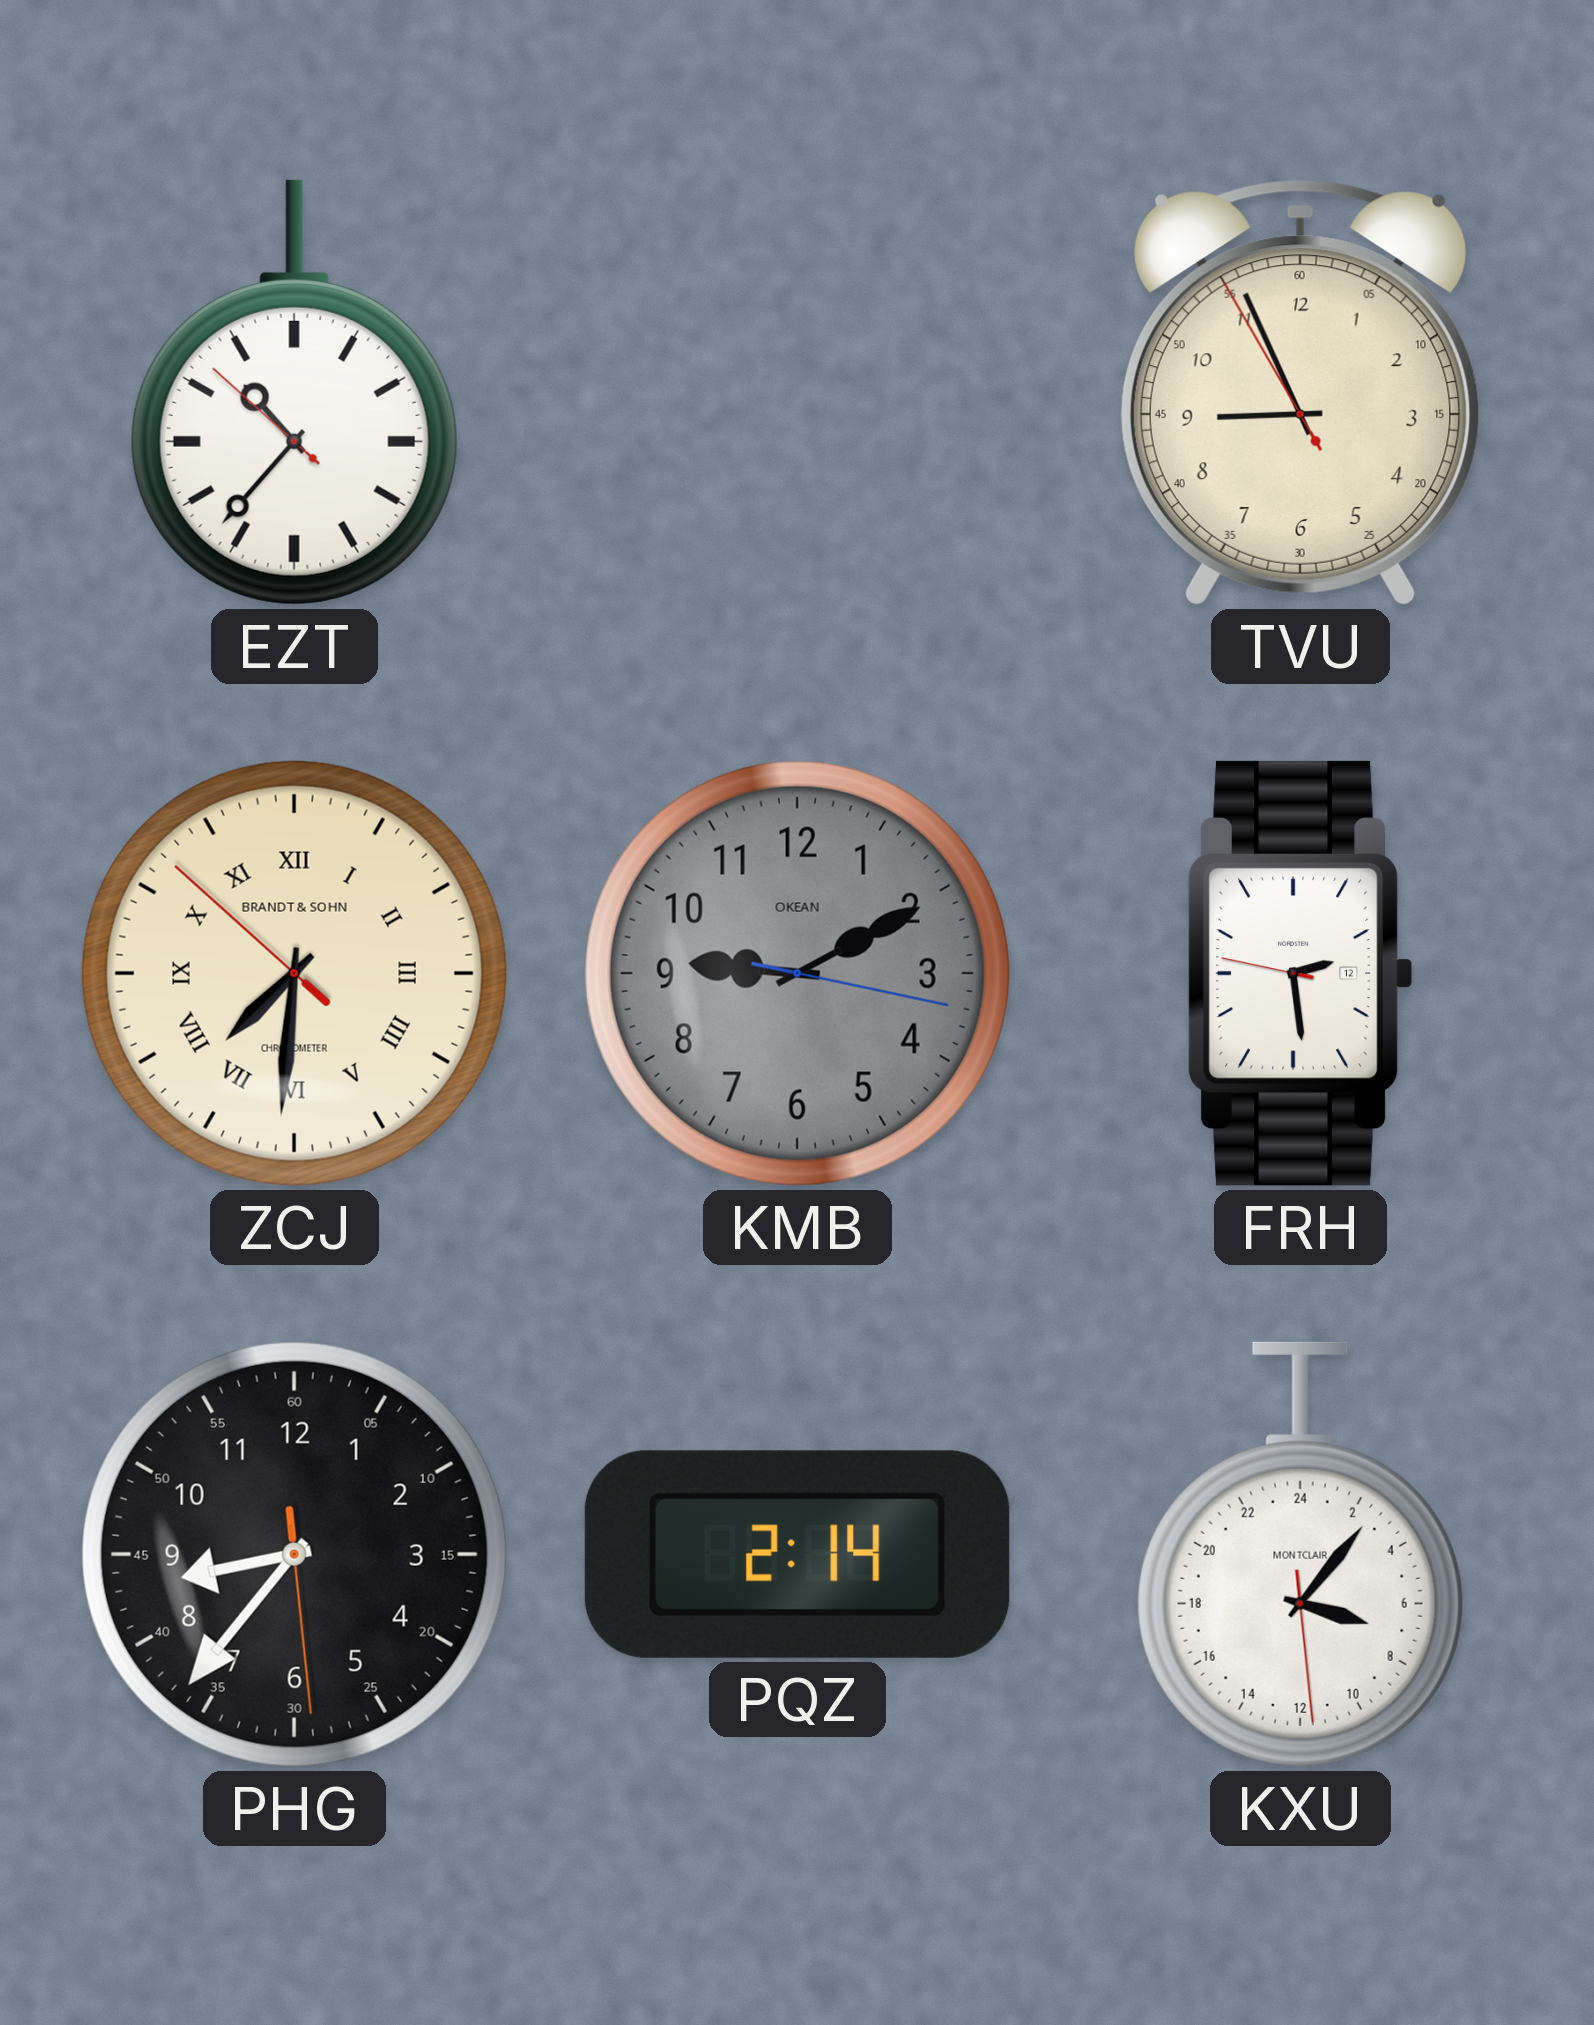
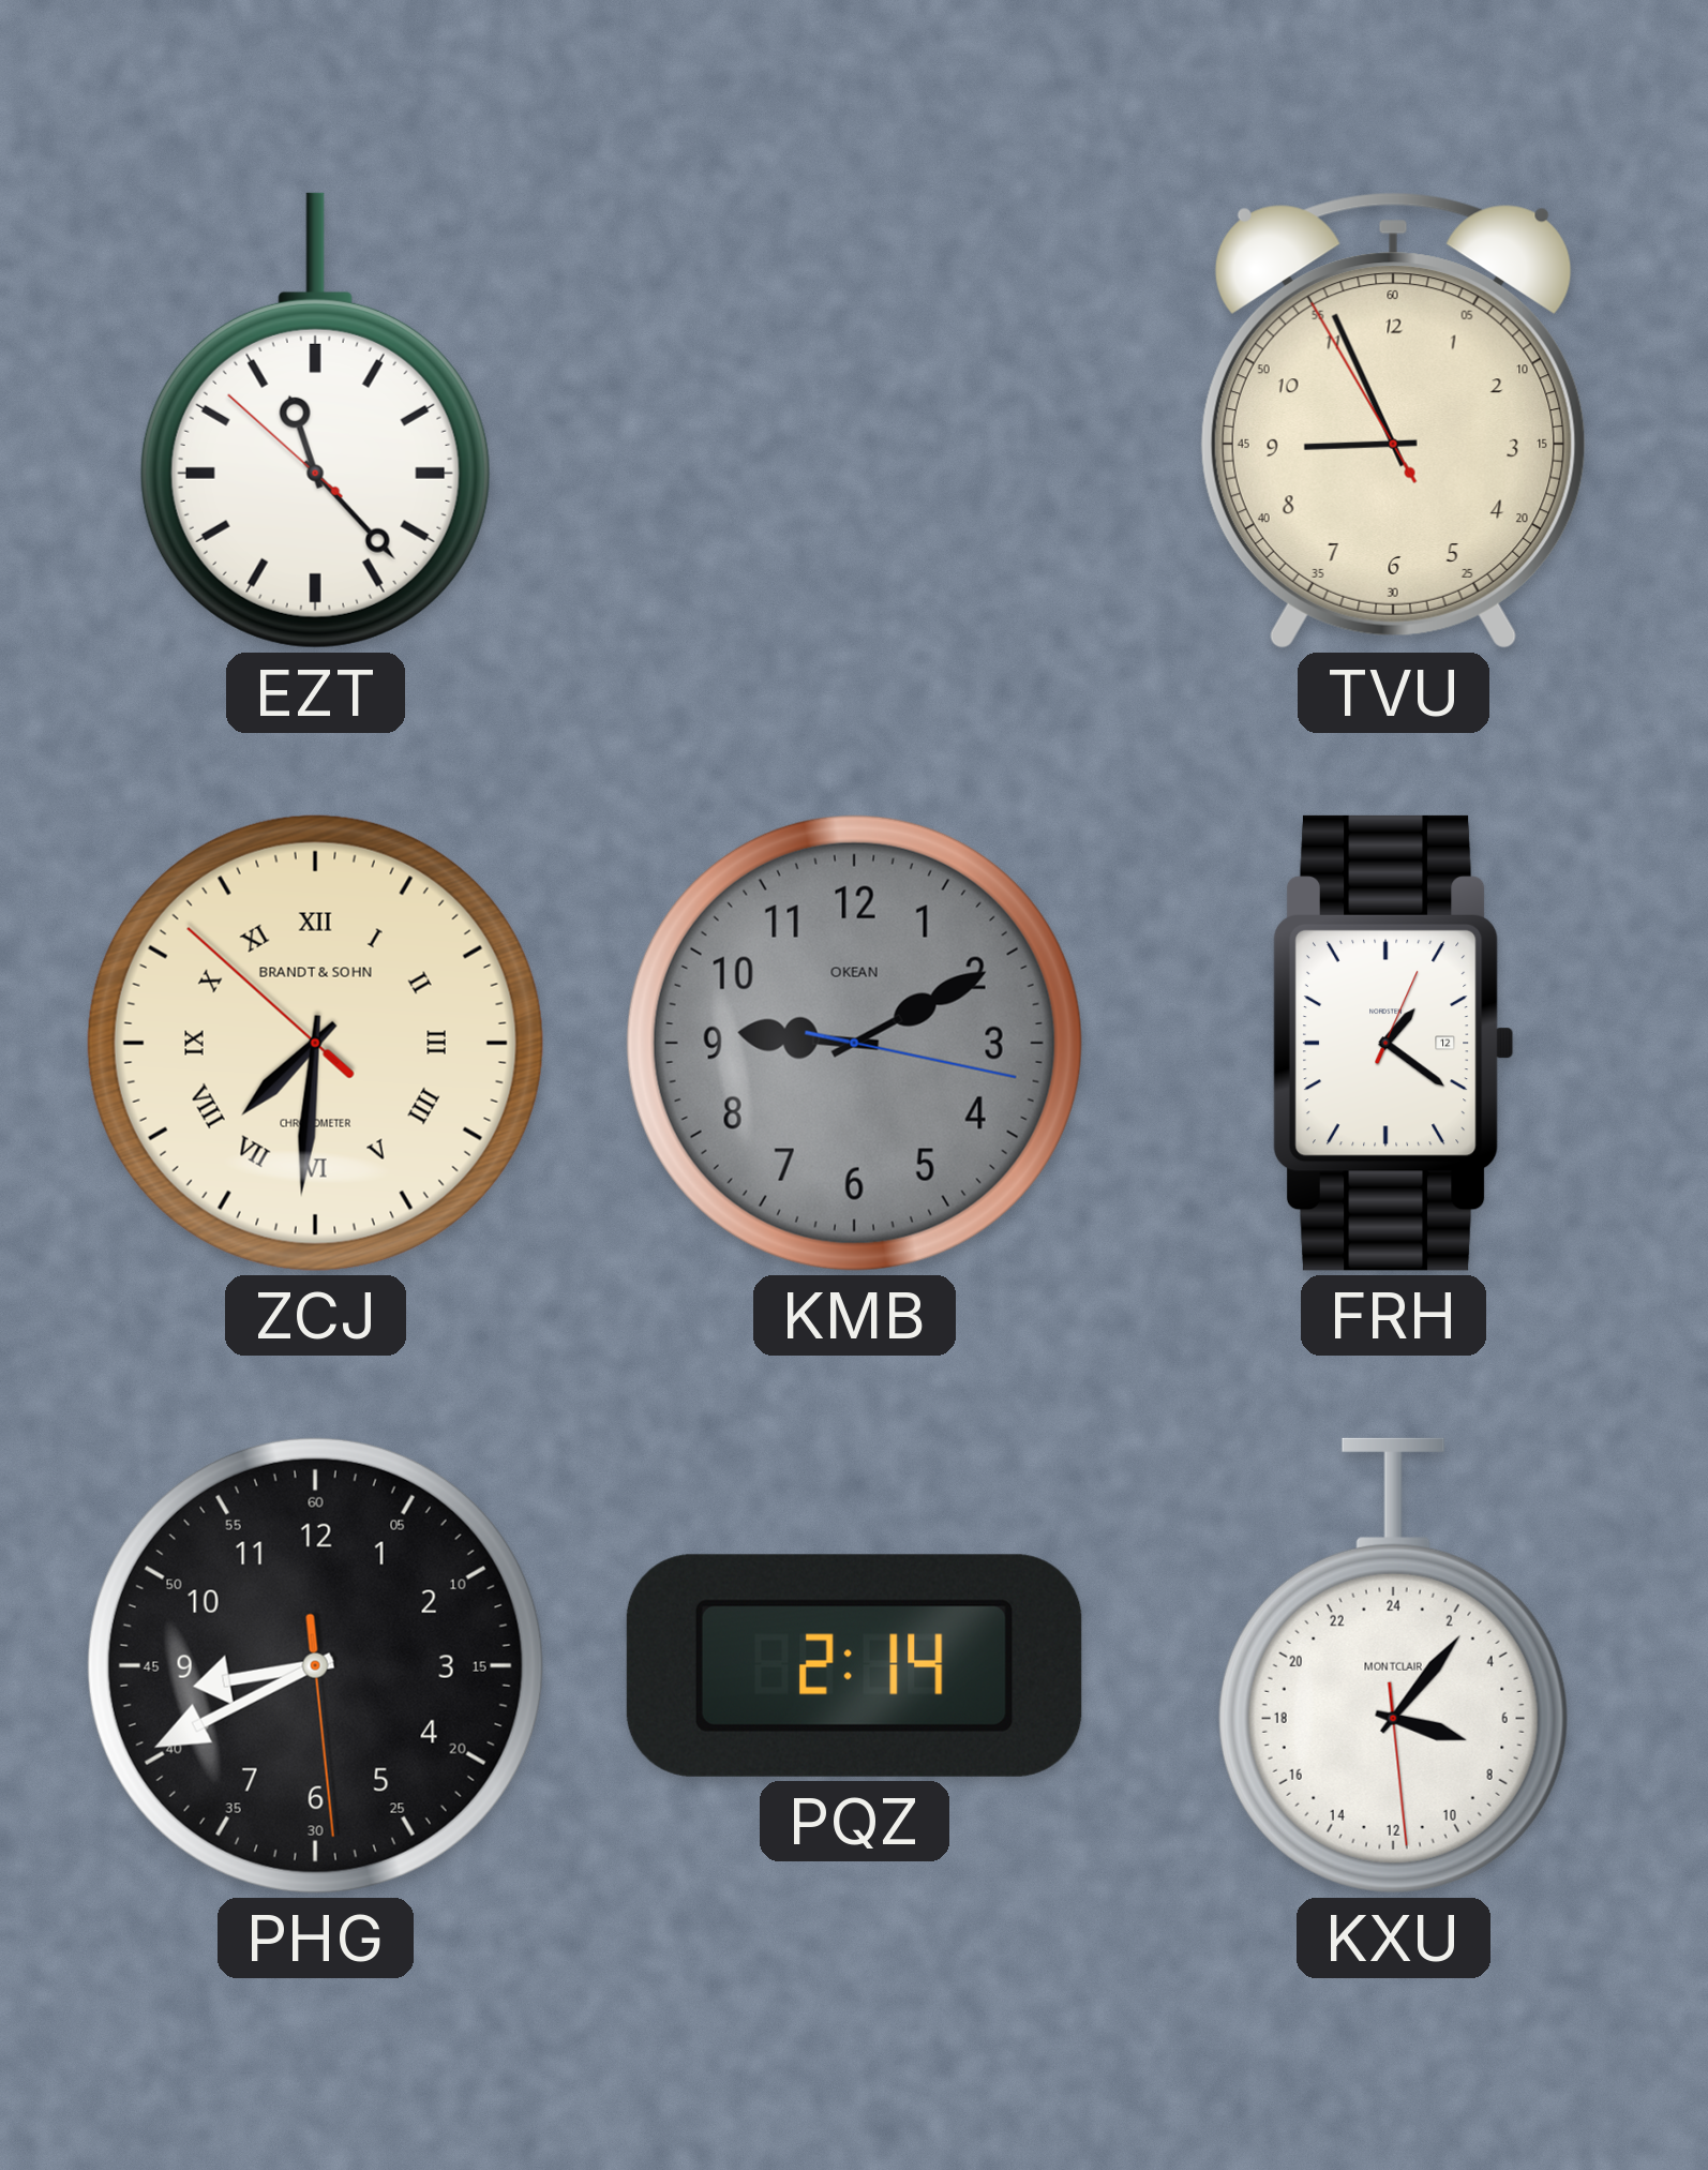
EZT: 10:36 -> 11:22 (315, 420)
FRH: 2:28 -> 1:21 (1393, 1043)
PHG: 8:36 -> 8:40 (315, 1665)
